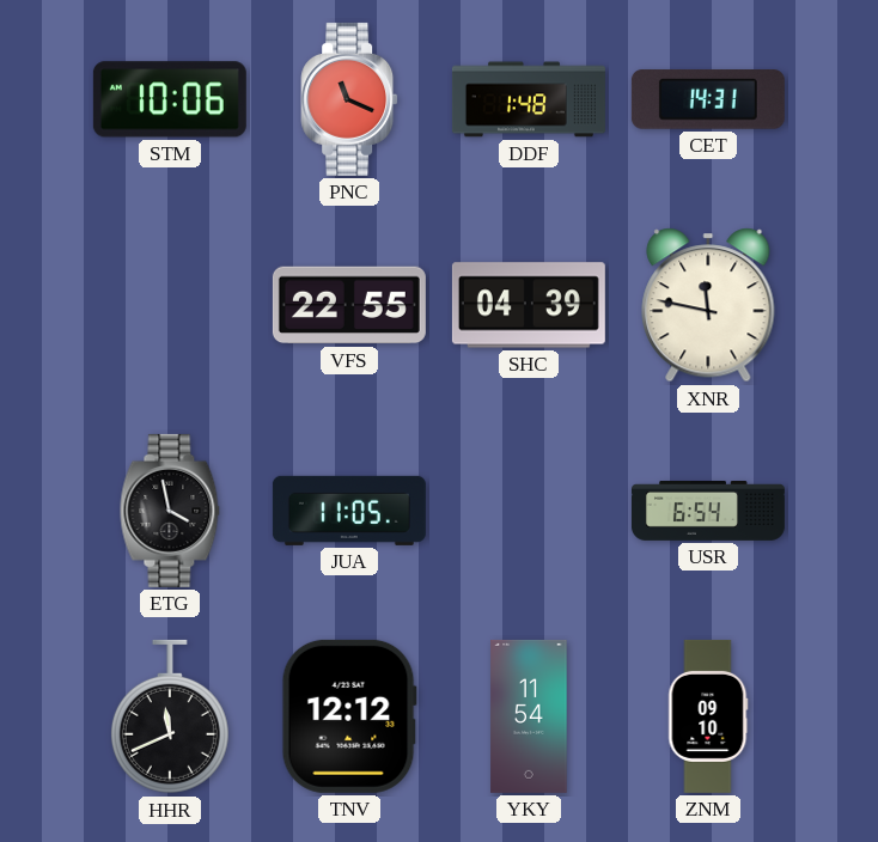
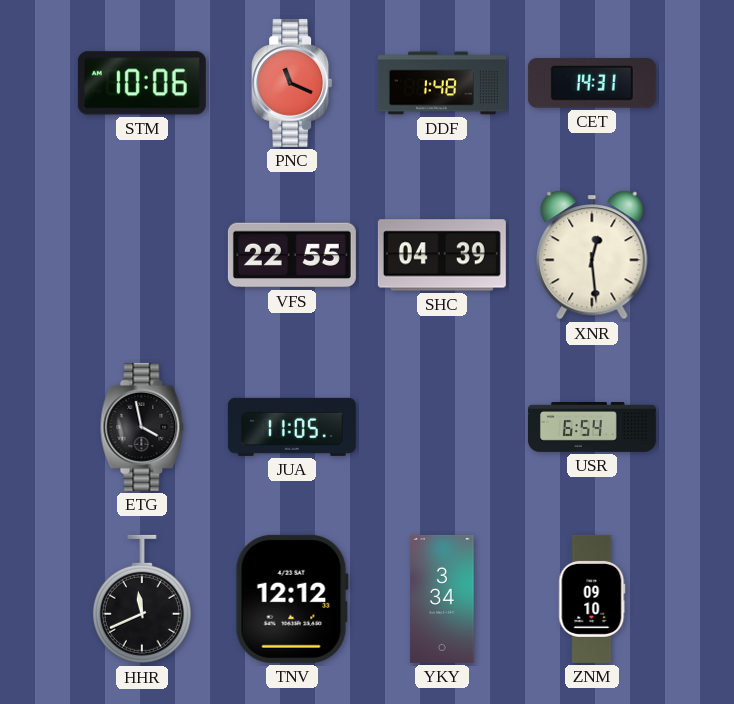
XNR: 11:47 -> 12:29 (592, 255)
YKY: 11:54 -> 3:34 (442, 599)
